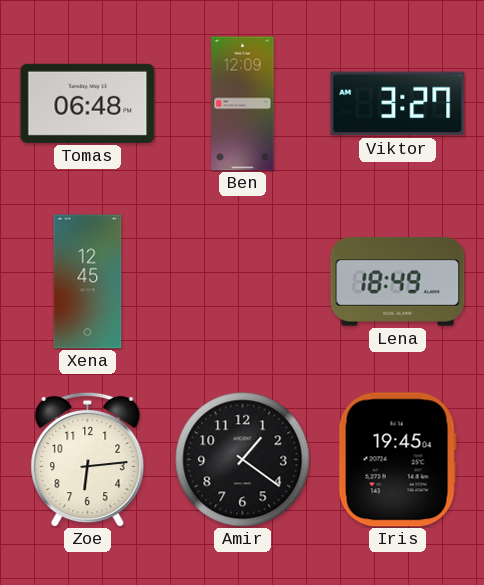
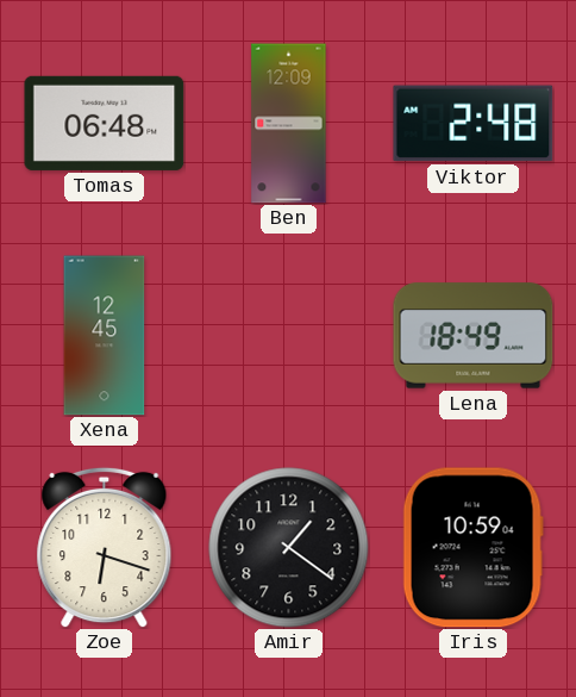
Viktor: 3:27 -> 2:48 (474, 124)
Zoe: 6:14 -> 6:18 (105, 547)
Iris: 19:45 -> 10:59 (472, 548)
